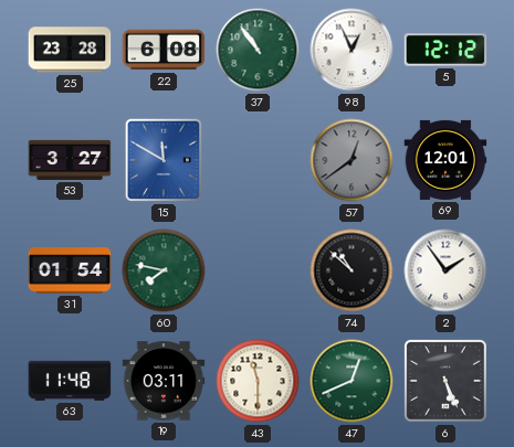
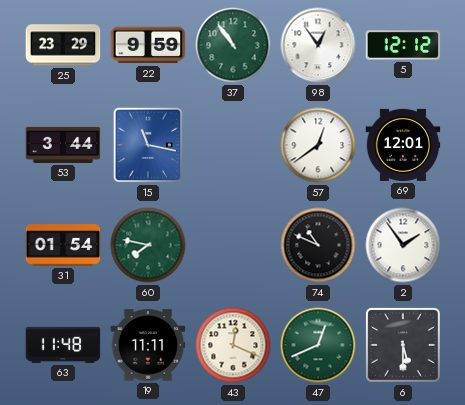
25: 23:28 -> 23:29 (63, 45)
22: 6:08 -> 9:59 (148, 45)
98: 12:56 -> 12:54 (318, 45)
53: 3:27 -> 3:44 (63, 145)
15: 11:50 -> 11:17 (147, 145)
57 dial: grey -> white (318, 145)
74: 10:52 -> 10:49 (318, 245)
19: 03:11 -> 11:11 (148, 345)
43: 11:30 -> 12:19 (233, 345)
6: 5:26 -> 5:30 (403, 345)
